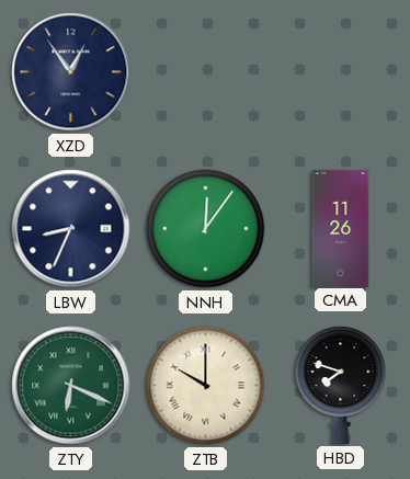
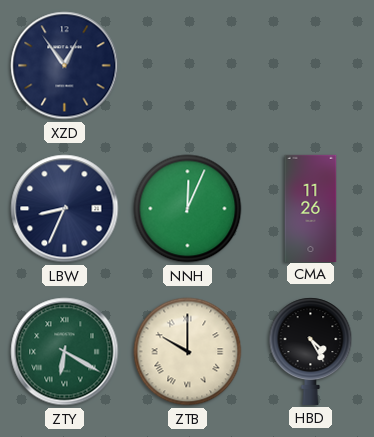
NNH: 12:06 -> 12:04 (188, 209)
ZTY: 6:19 -> 6:20 (65, 352)
HBD: 7:48 -> 4:25 (311, 351)
